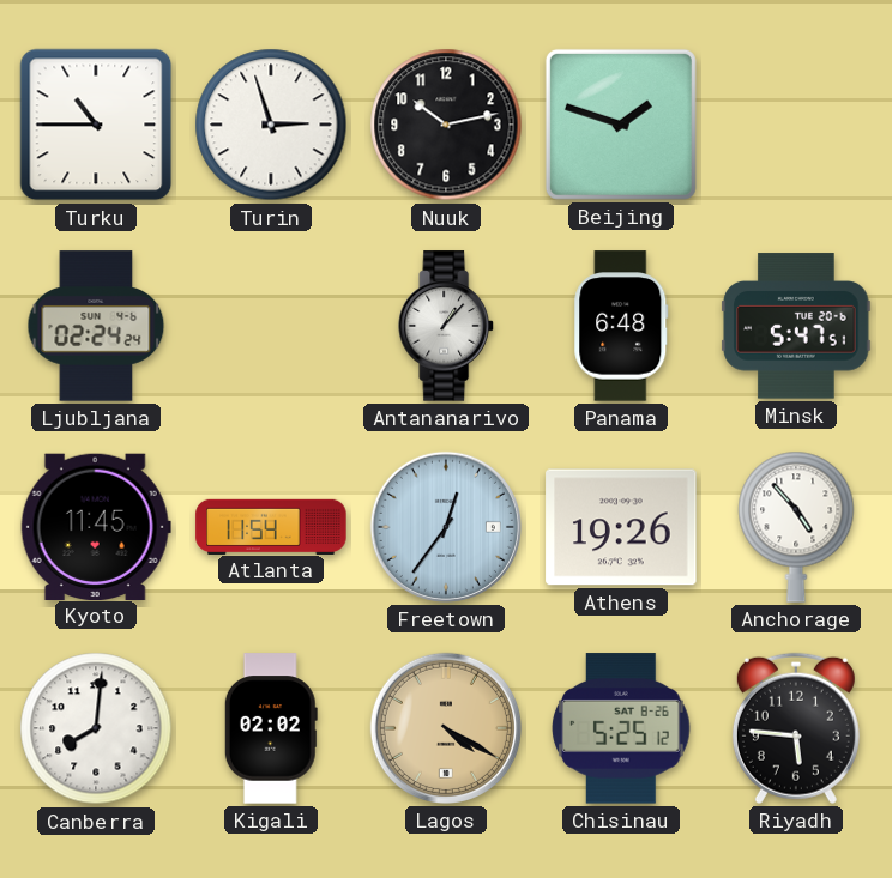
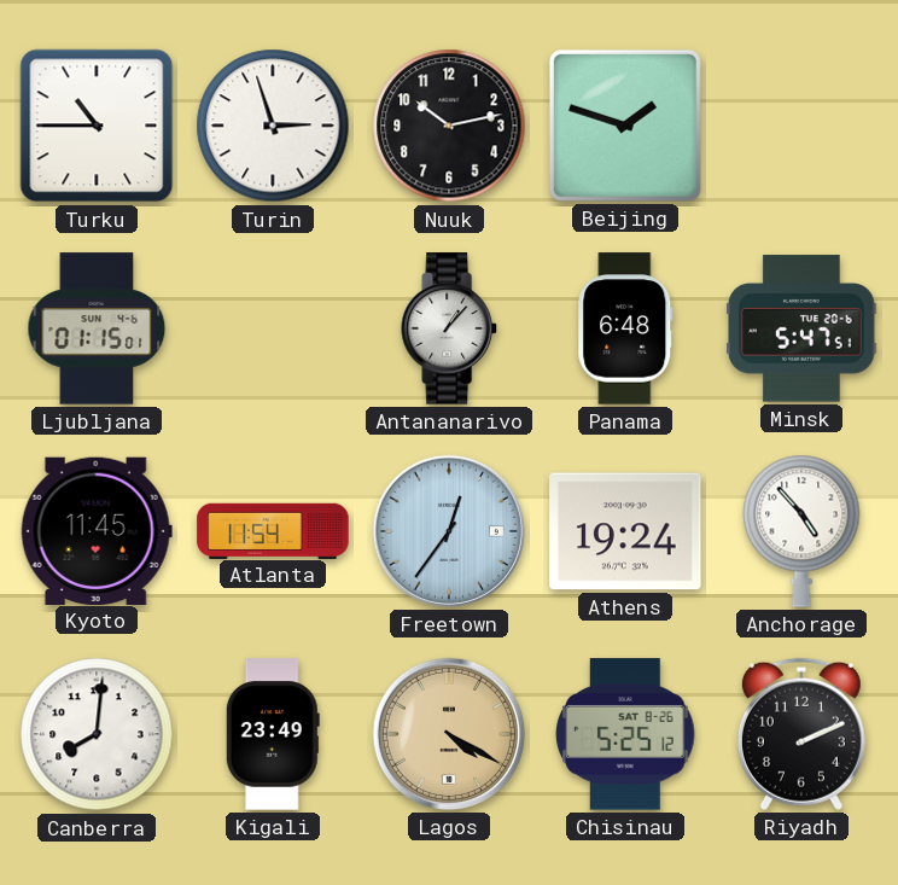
Ljubljana: 02:24 -> 01:15 (97, 328)
Athens: 19:26 -> 19:24 (625, 531)
Kigali: 02:02 -> 23:49 (273, 734)
Riyadh: 5:46 -> 2:11 (801, 734)
